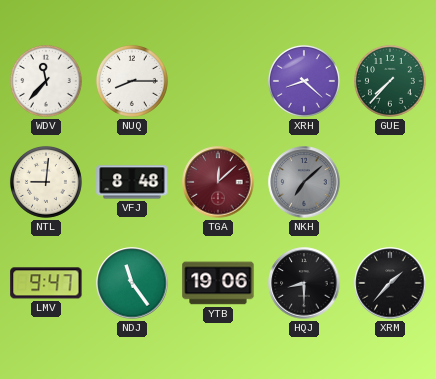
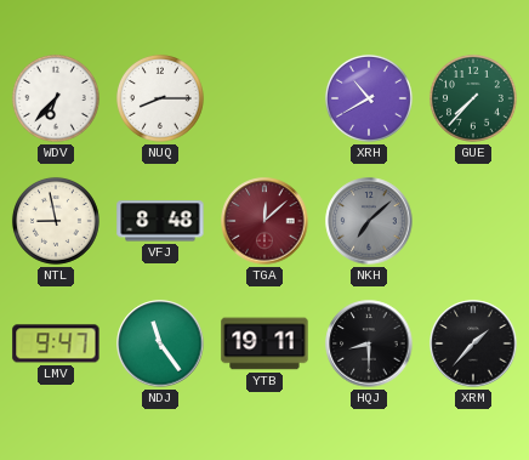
WDV: 11:37 -> 6:37 (56, 98)
XRH: 8:22 -> 10:40 (369, 98)
NTL: 9:01 -> 8:58 (56, 221)
YTB: 19:06 -> 19:11 (264, 343)
